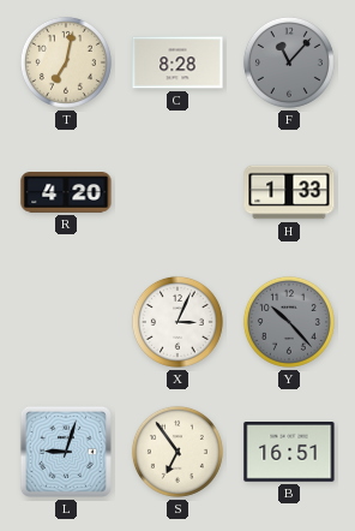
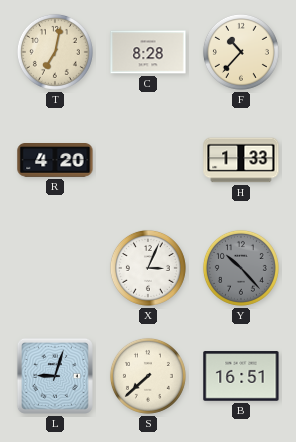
F: 11:07 -> 10:37 (241, 52)
F dial: grey -> cream (241, 52)
S: 6:54 -> 7:38 (148, 376)
